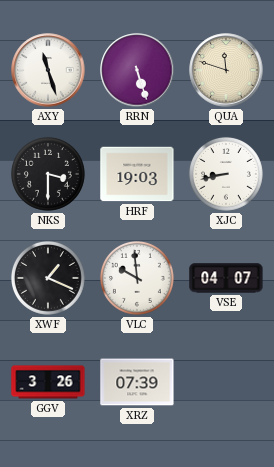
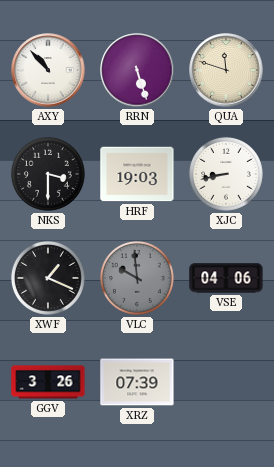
AXY: 11:27 -> 10:53 (48, 70)
VLC dial: white -> grey (137, 278)
VSE: 04:07 -> 04:06 (226, 278)
